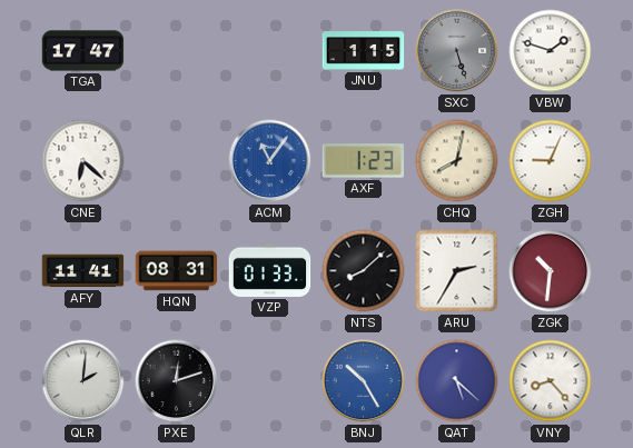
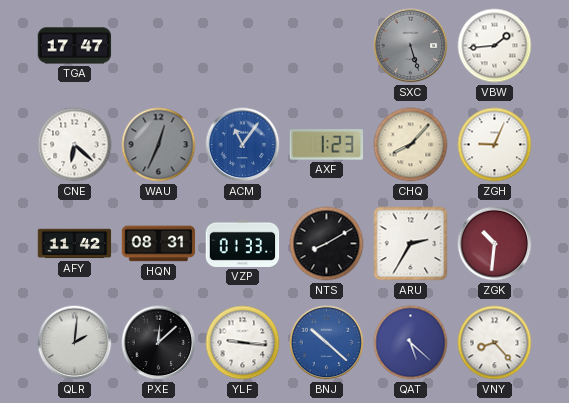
JNU: 1:15 -> none (364, 51)
VBW: 1:48 -> 1:44 (495, 46)
WAU: none -> 12:34 (159, 145)
CHQ: 8:02 -> 8:07 (411, 145)
AFY: 11:41 -> 11:42 (75, 244)
NTS: 8:08 -> 8:10 (327, 244)
PXE: 12:12 -> 12:08 (159, 343)
YLF: none -> 9:16 (243, 343)
BNJ: 10:25 -> 10:22 (327, 343)
